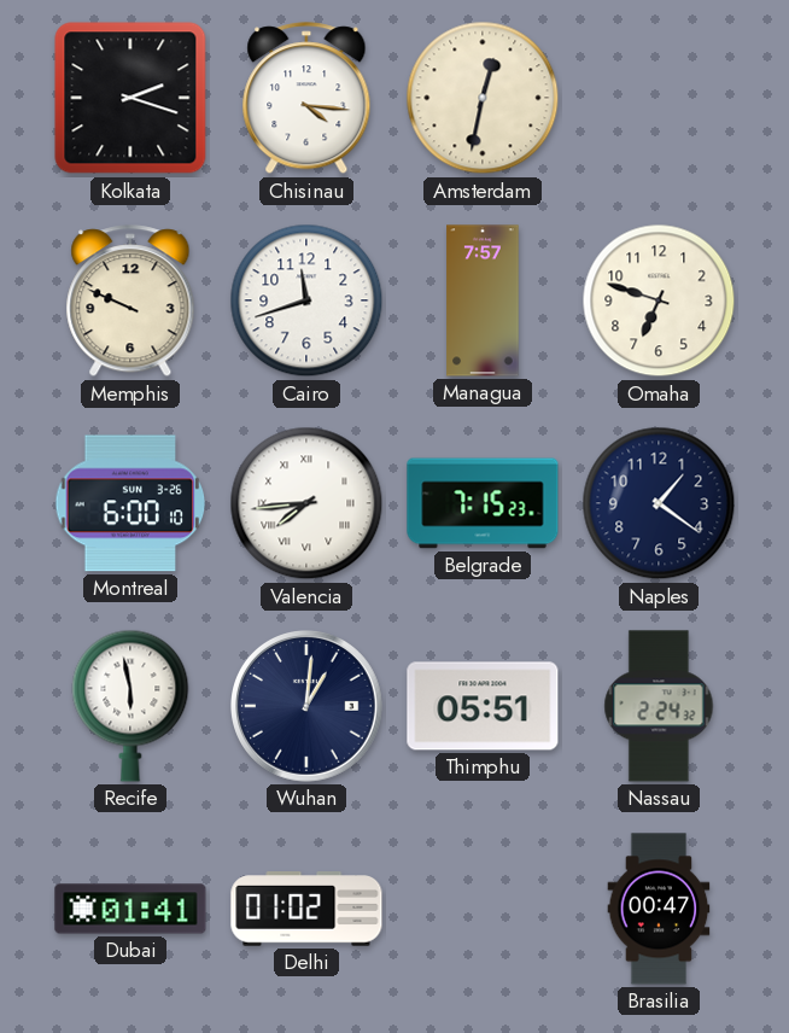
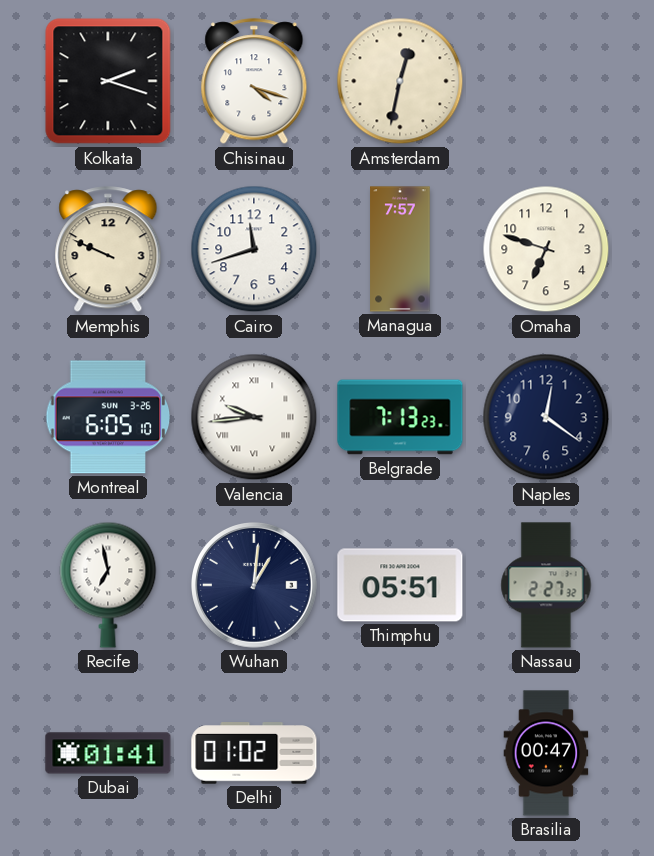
Chisinau: 4:16 -> 4:18 (254, 82)
Montreal: 6:00 -> 6:05 (108, 417)
Valencia: 7:44 -> 9:44 (254, 417)
Belgrade: 7:15 -> 7:13 (400, 417)
Naples: 1:21 -> 12:21 (546, 417)
Recife: 5:58 -> 6:58 (108, 585)
Nassau: 2:24 -> 2:27 (546, 585)
